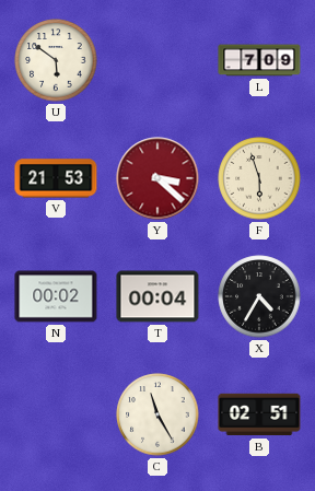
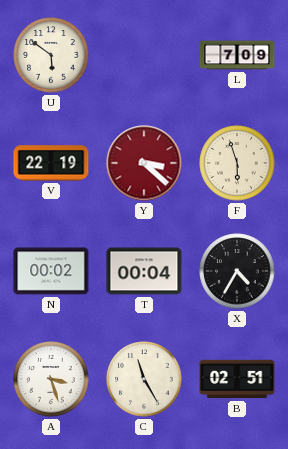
V: 21:53 -> 22:19 (51, 163)
A: none -> 3:27 (51, 379)
